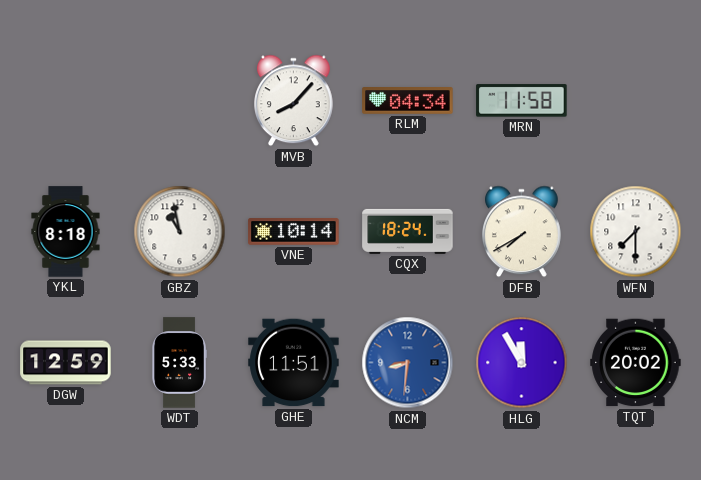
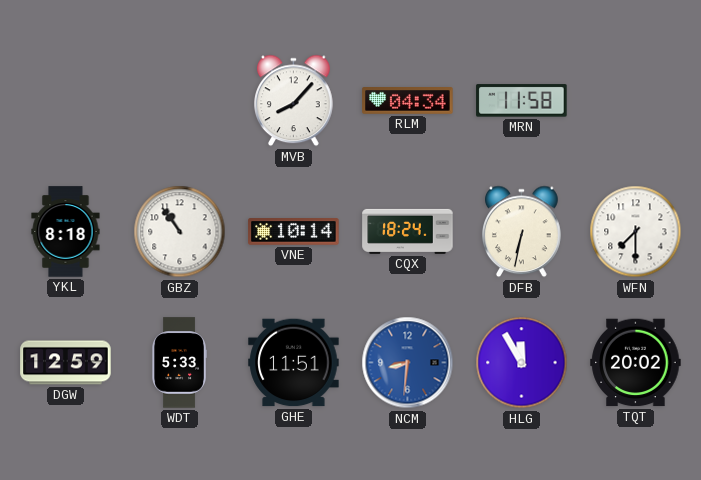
GBZ: 10:58 -> 10:54 (180, 232)
DFB: 7:40 -> 6:32 (522, 232)
